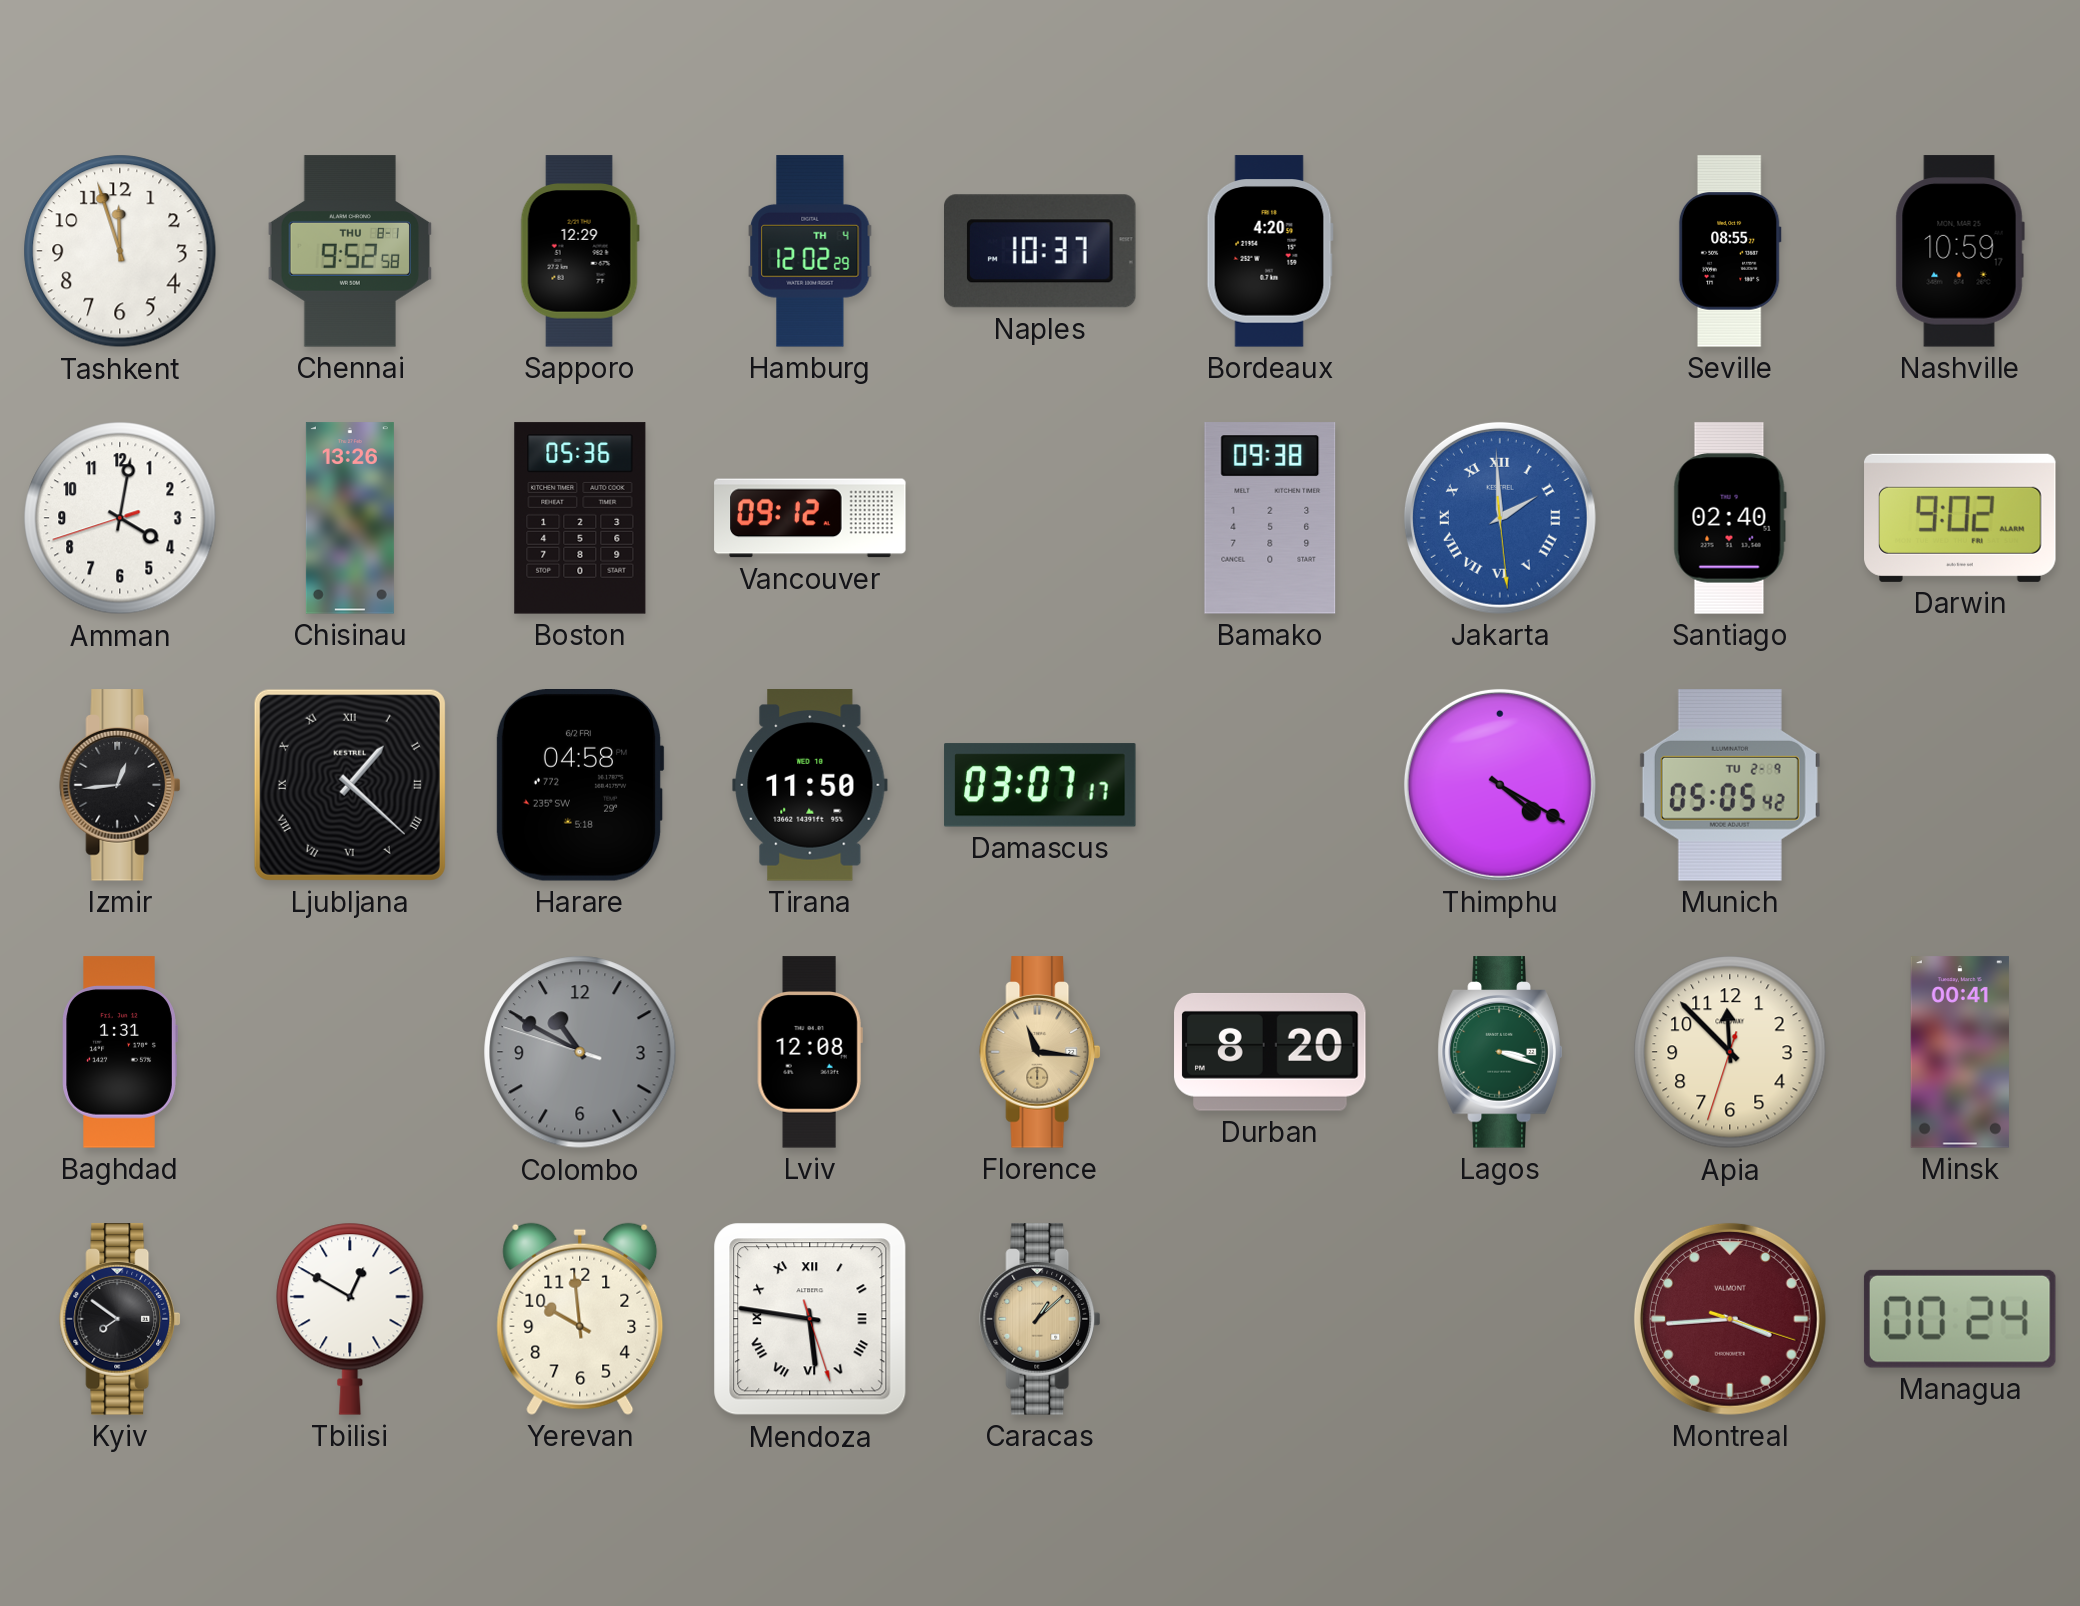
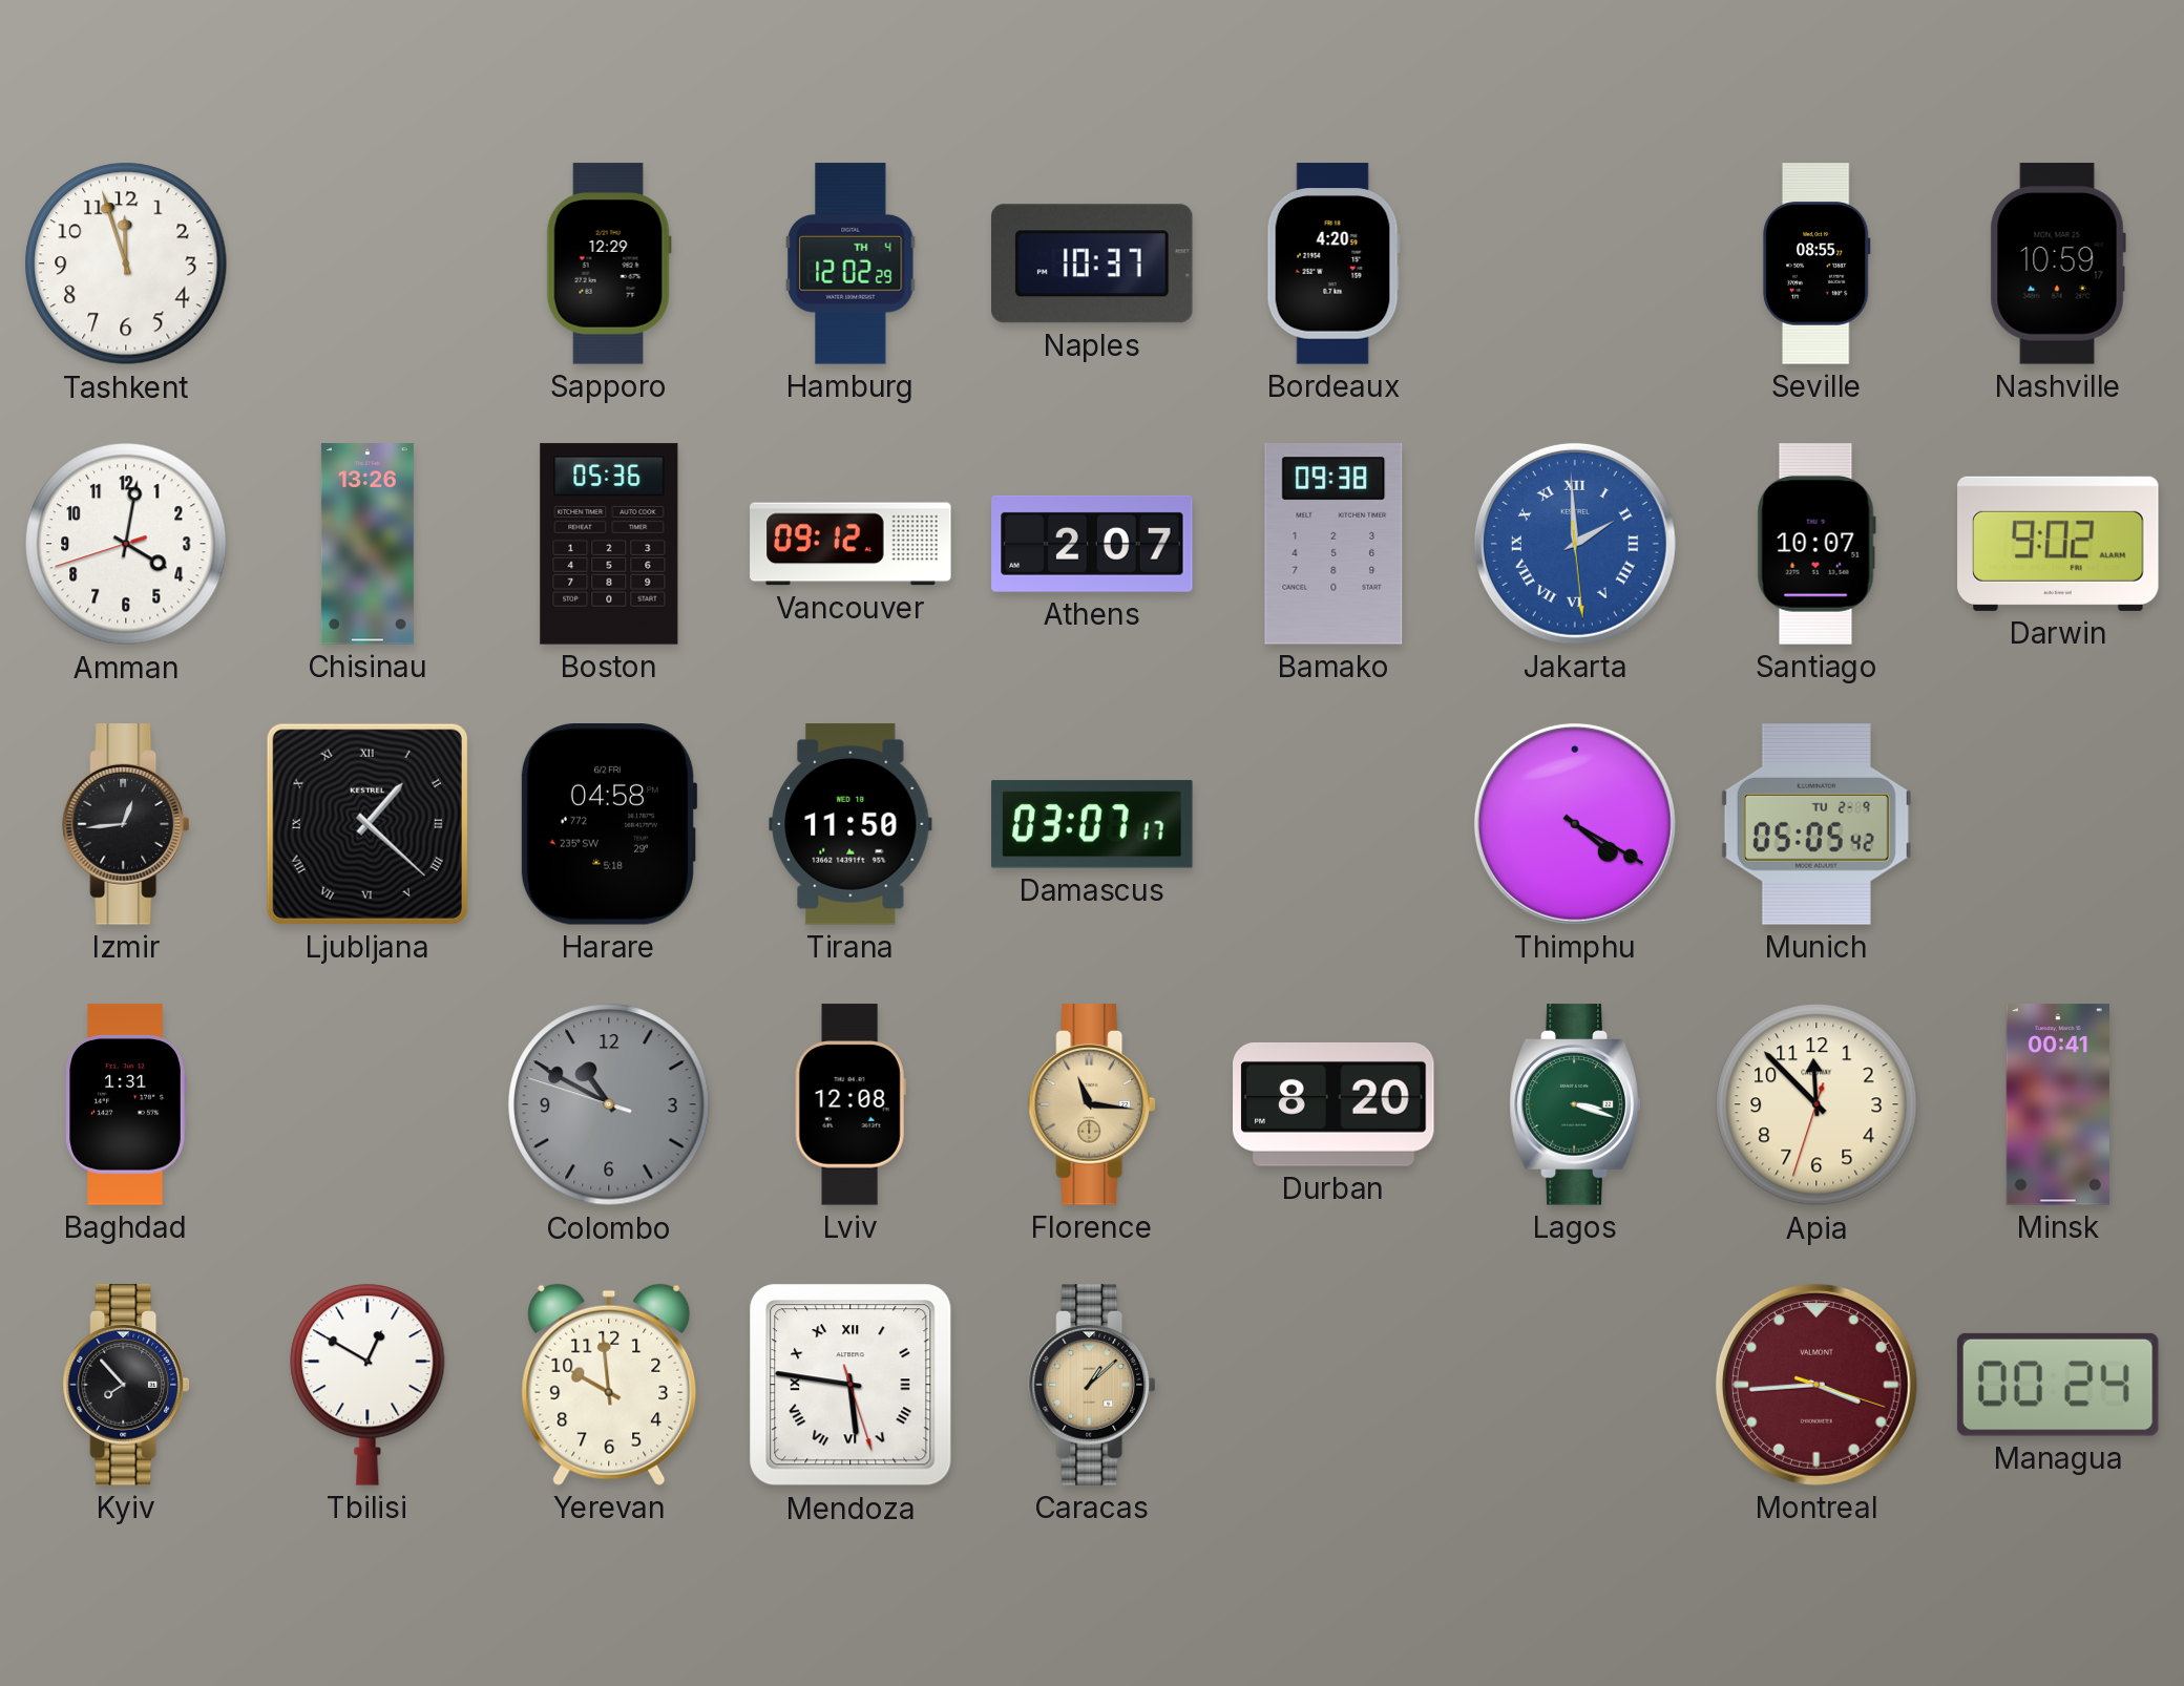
Chennai: 9:52 -> none (350, 251)
Athens: none -> 2:07 (1092, 544)
Santiago: 02:40 -> 10:07 (1816, 544)
Kyiv: 7:51 -> 7:53 (126, 1385)
